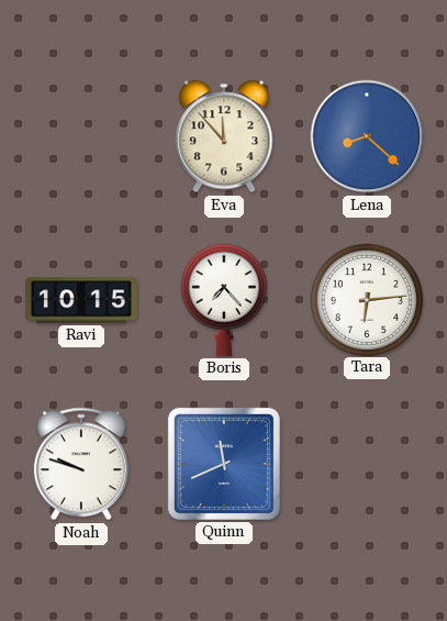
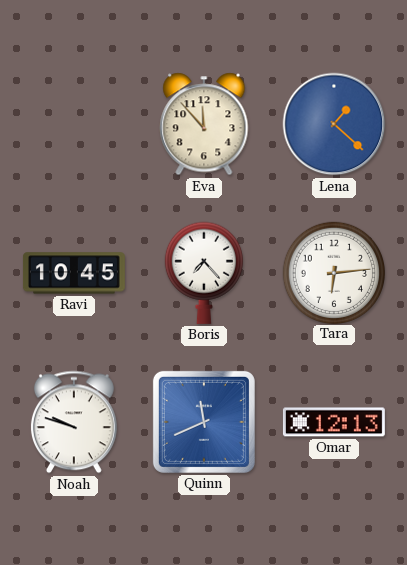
Lena: 8:22 -> 1:22 (334, 124)
Ravi: 10:15 -> 10:45 (74, 273)
Omar: none -> 12:13 (334, 422)
